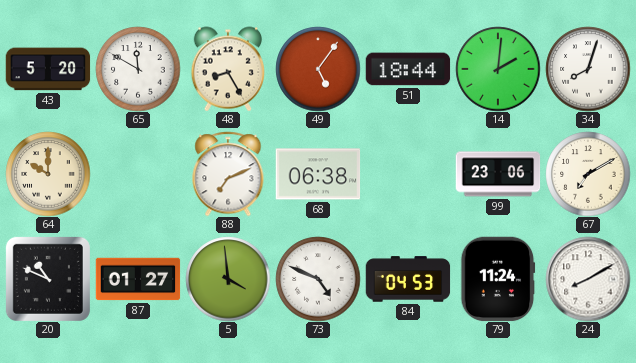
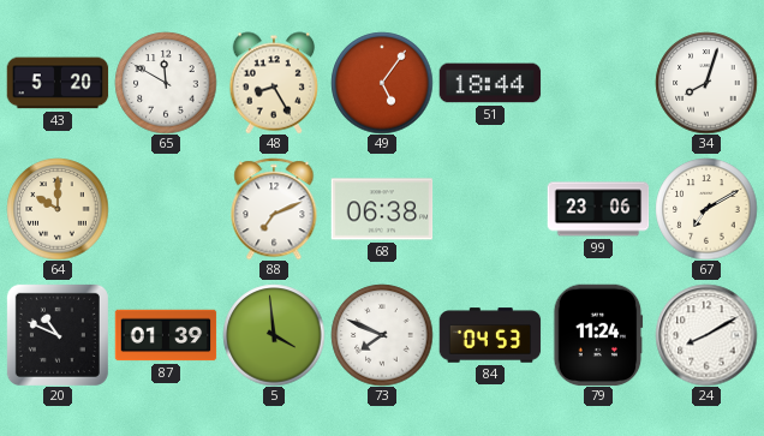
14: 2:01 -> none (498, 69)
87: 01:27 -> 01:39 (166, 335)
73: 4:49 -> 7:49 (382, 335)
